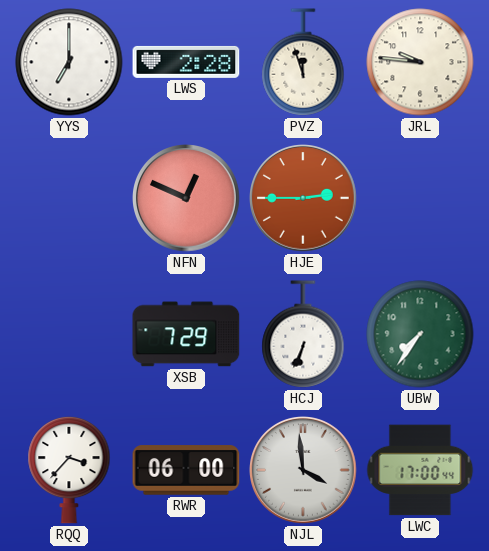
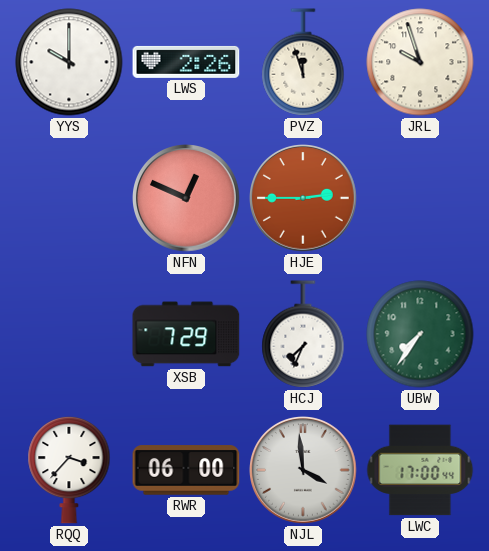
YYS: 7:00 -> 10:00 (69, 62)
LWS: 2:28 -> 2:26 (186, 62)
JRL: 9:46 -> 9:57 (420, 62)
HCJ: 6:34 -> 7:34 (303, 334)
